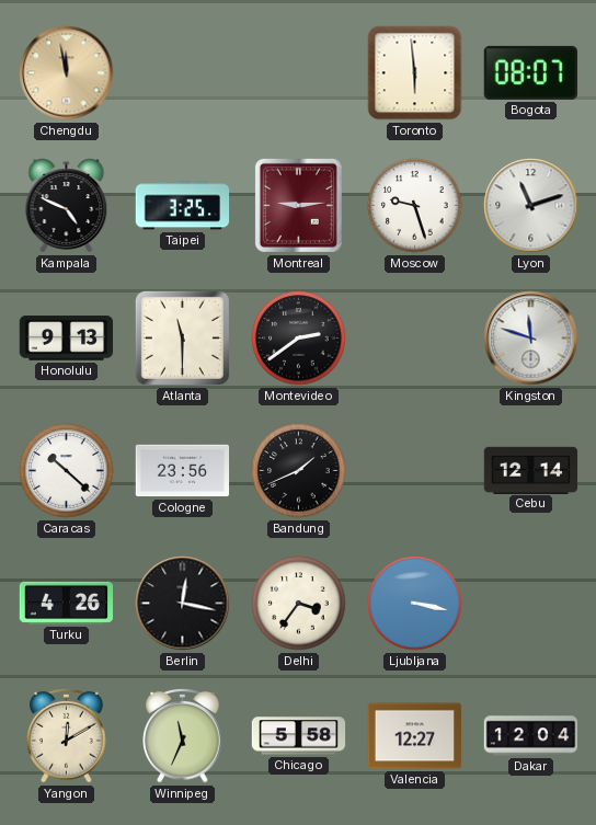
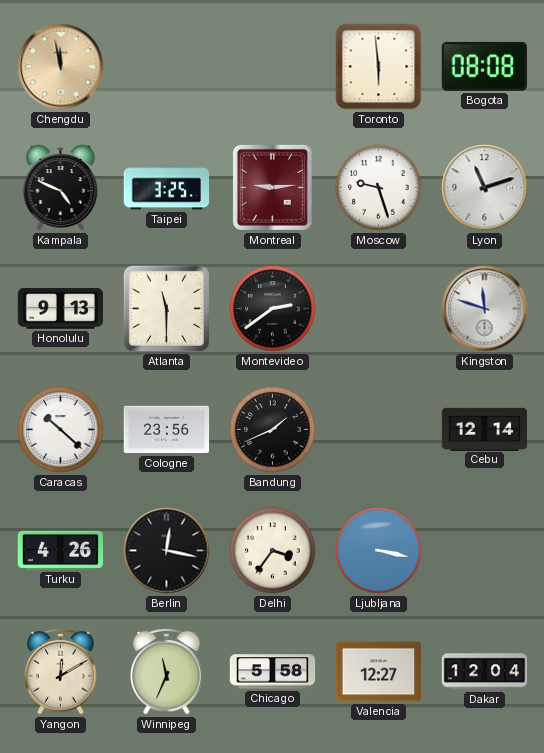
Bogota: 08:07 -> 08:08 (484, 66)
